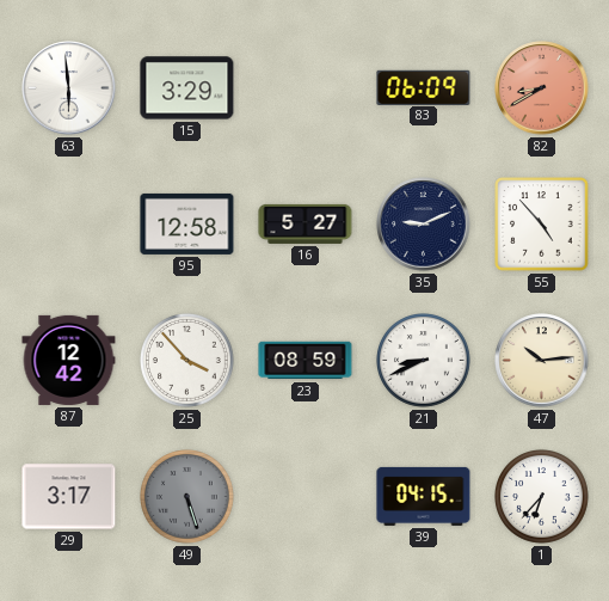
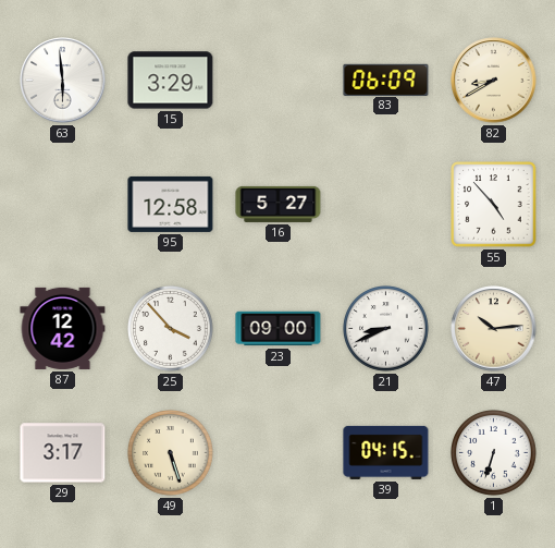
82 dial: salmon -> cream (494, 81)
35: 9:11 -> none (424, 225)
23: 08:59 -> 09:00 (279, 329)
49 dial: grey -> cream (171, 453)
1: 6:37 -> 6:33 (494, 453)
